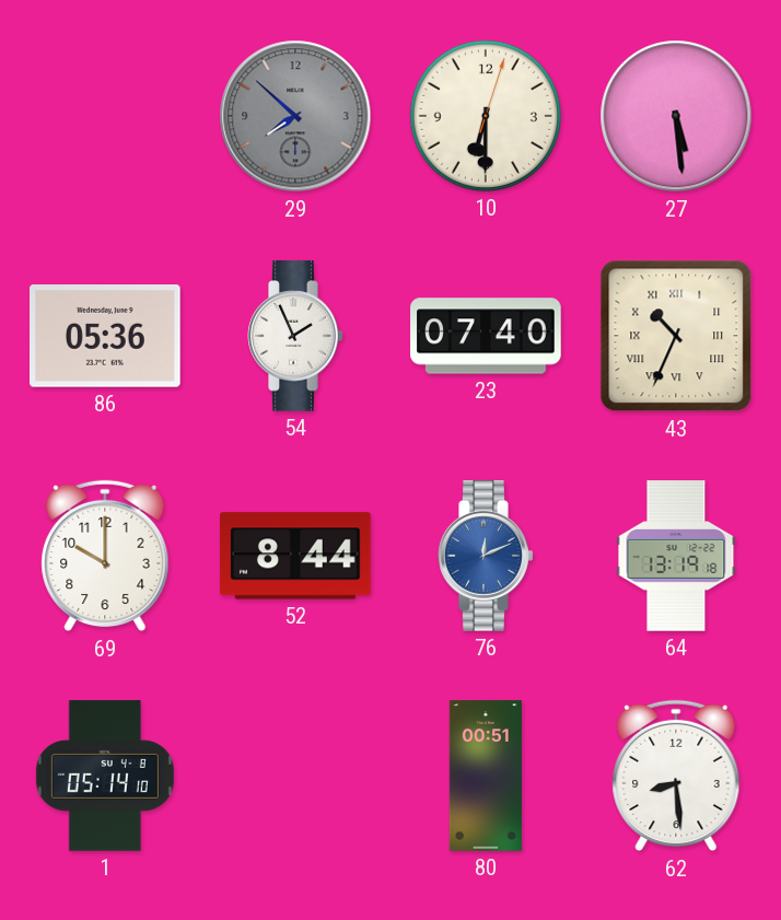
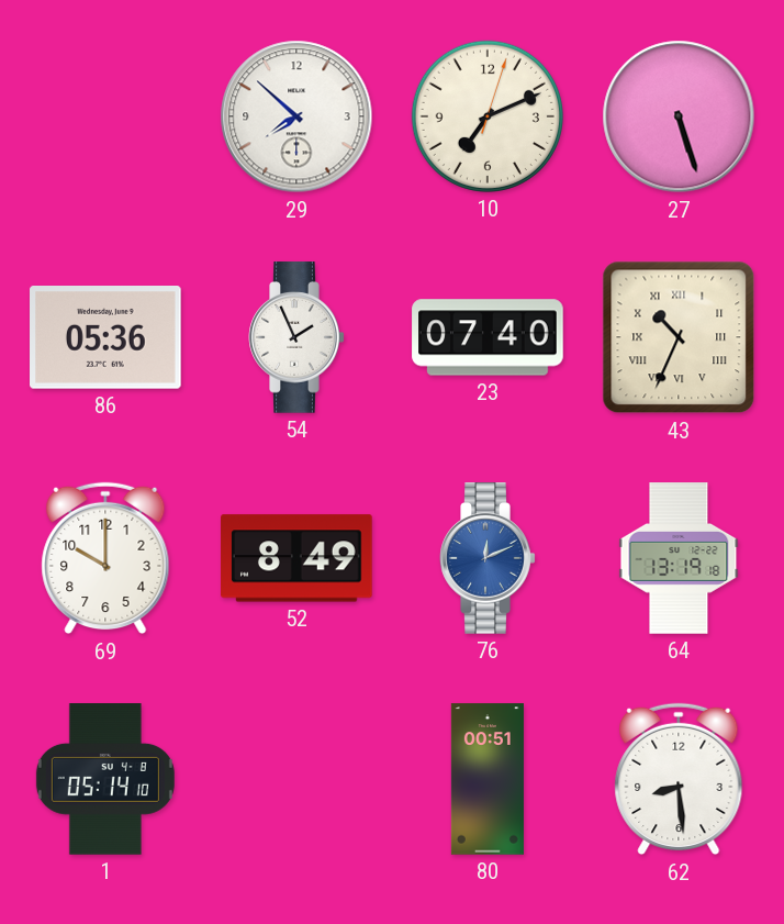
29 dial: grey -> white (296, 116)
10: 6:30 -> 7:11 (488, 116)
27: 5:29 -> 5:27 (679, 116)
52: 8:44 -> 8:49 (296, 558)
